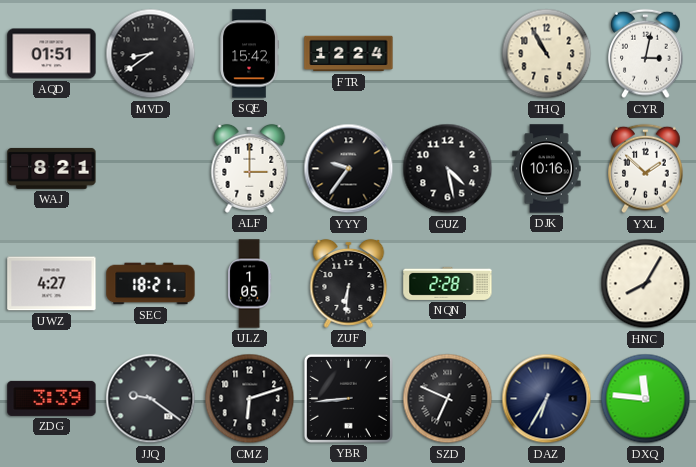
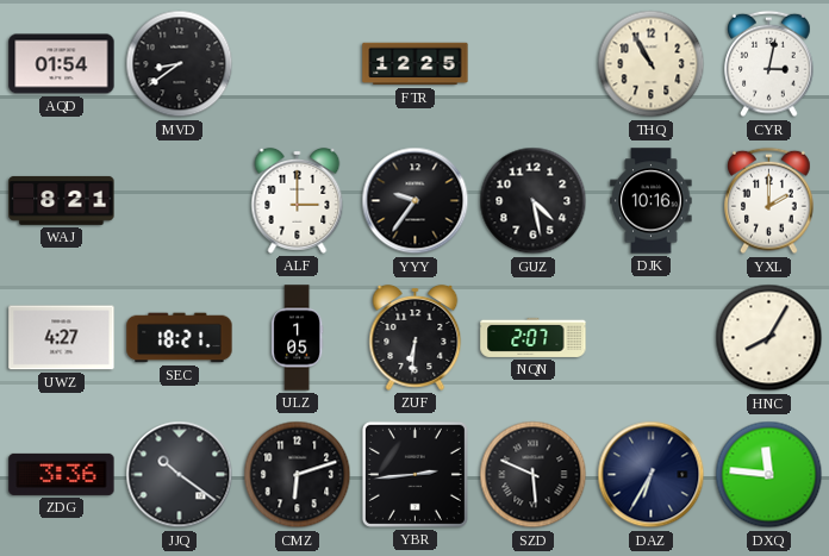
AQD: 01:51 -> 01:54 (62, 64)
SQE: 15:42 -> none (249, 54)
FTR: 12:24 -> 12:25 (416, 64)
YXL: 1:52 -> 2:00 (769, 201)
NQN: 2:28 -> 2:07 (534, 337)
ZDG: 3:39 -> 3:36 (62, 474)
JJQ: 9:21 -> 10:21 (180, 475)
YBR: 8:44 -> 2:44 (414, 474)
SZD: 6:49 -> 5:49 (534, 475)
